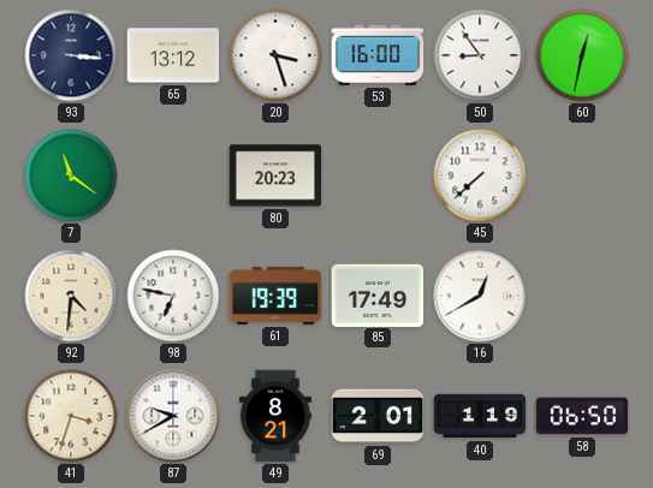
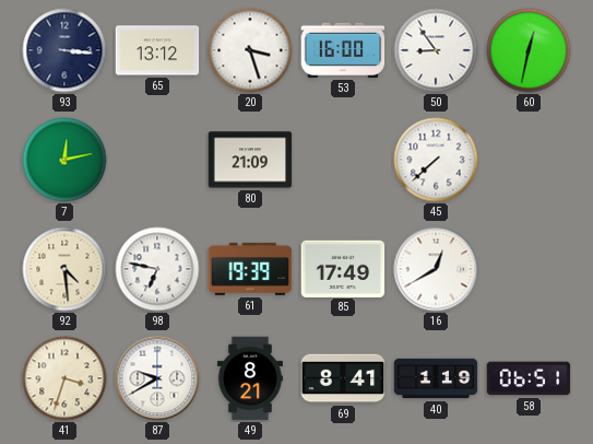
7: 11:21 -> 12:13 (64, 160)
80: 20:23 -> 21:09 (250, 160)
92: 4:31 -> 4:29 (64, 269)
69: 2:01 -> 8:41 (343, 378)
58: 06:50 -> 06:51 (529, 378)
